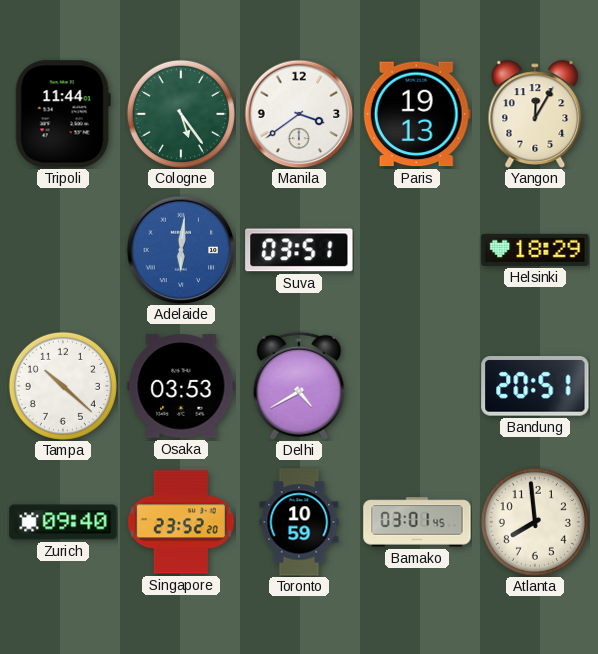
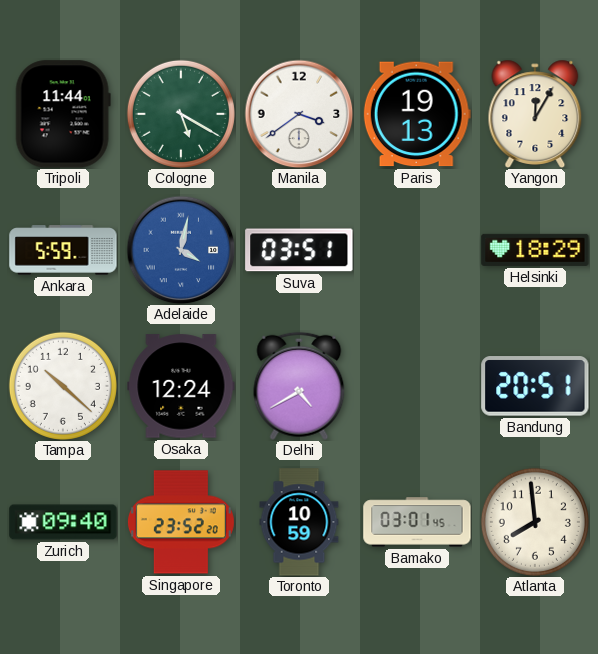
Cologne: 5:24 -> 5:20 (181, 114)
Ankara: none -> 5:59 (63, 250)
Adelaide: 6:01 -> 4:02 (181, 250)
Osaka: 03:53 -> 12:24 (181, 386)
